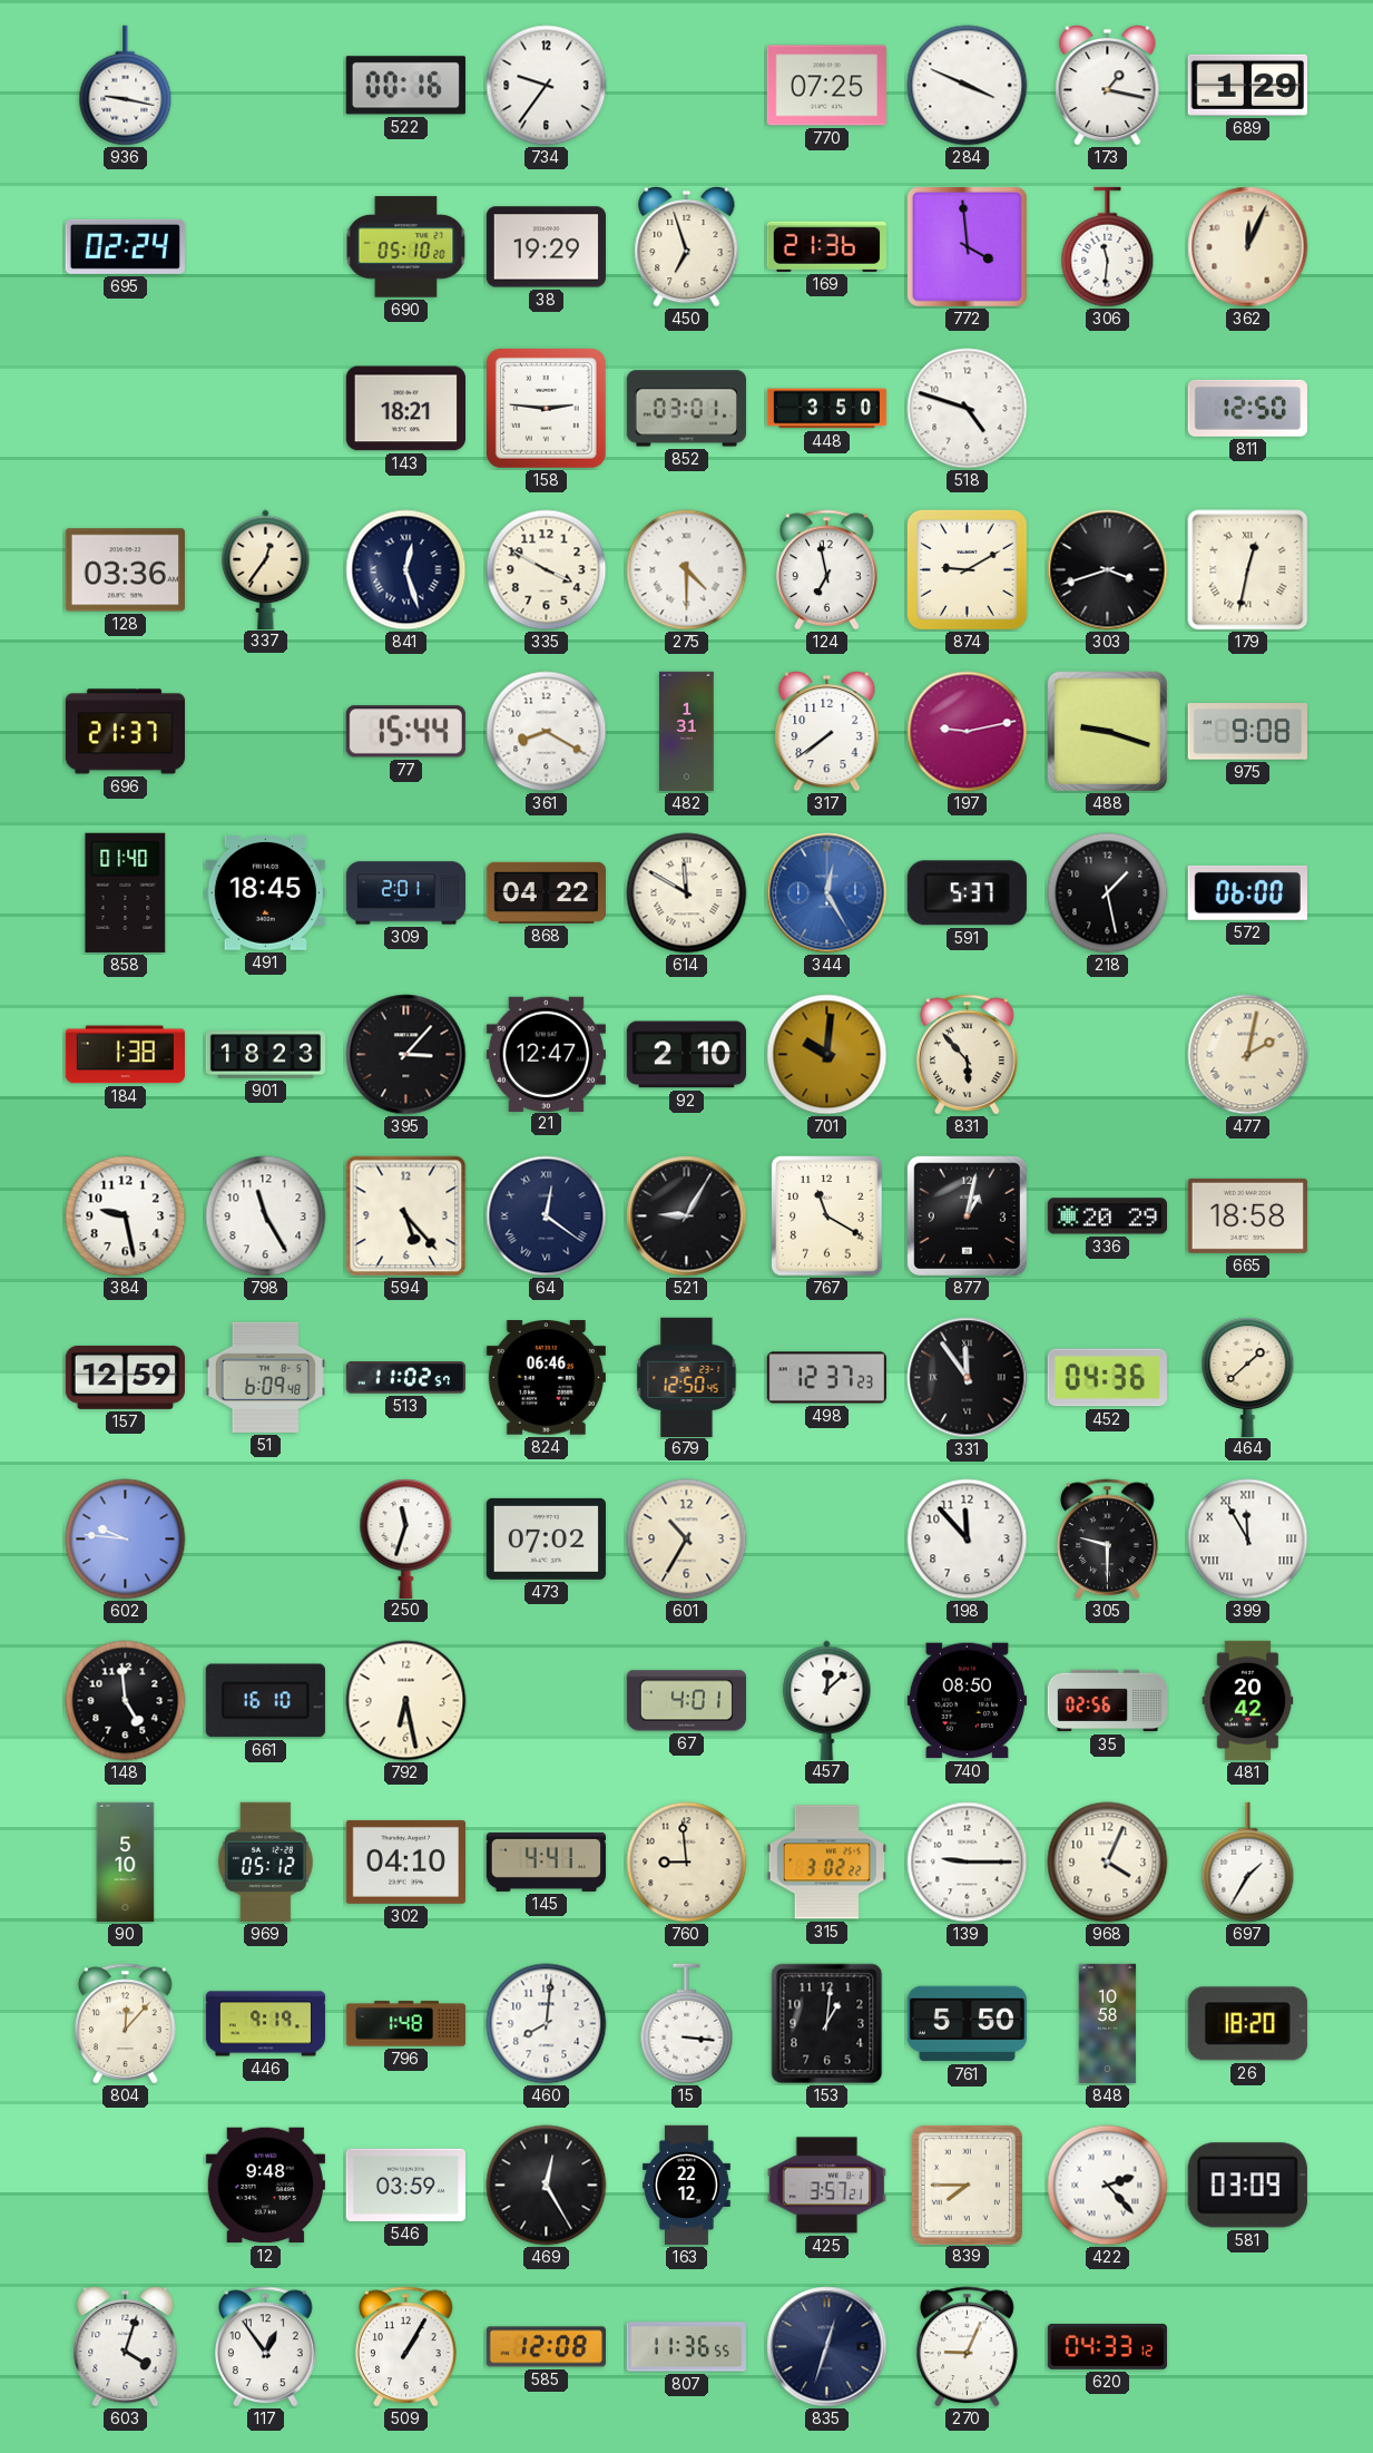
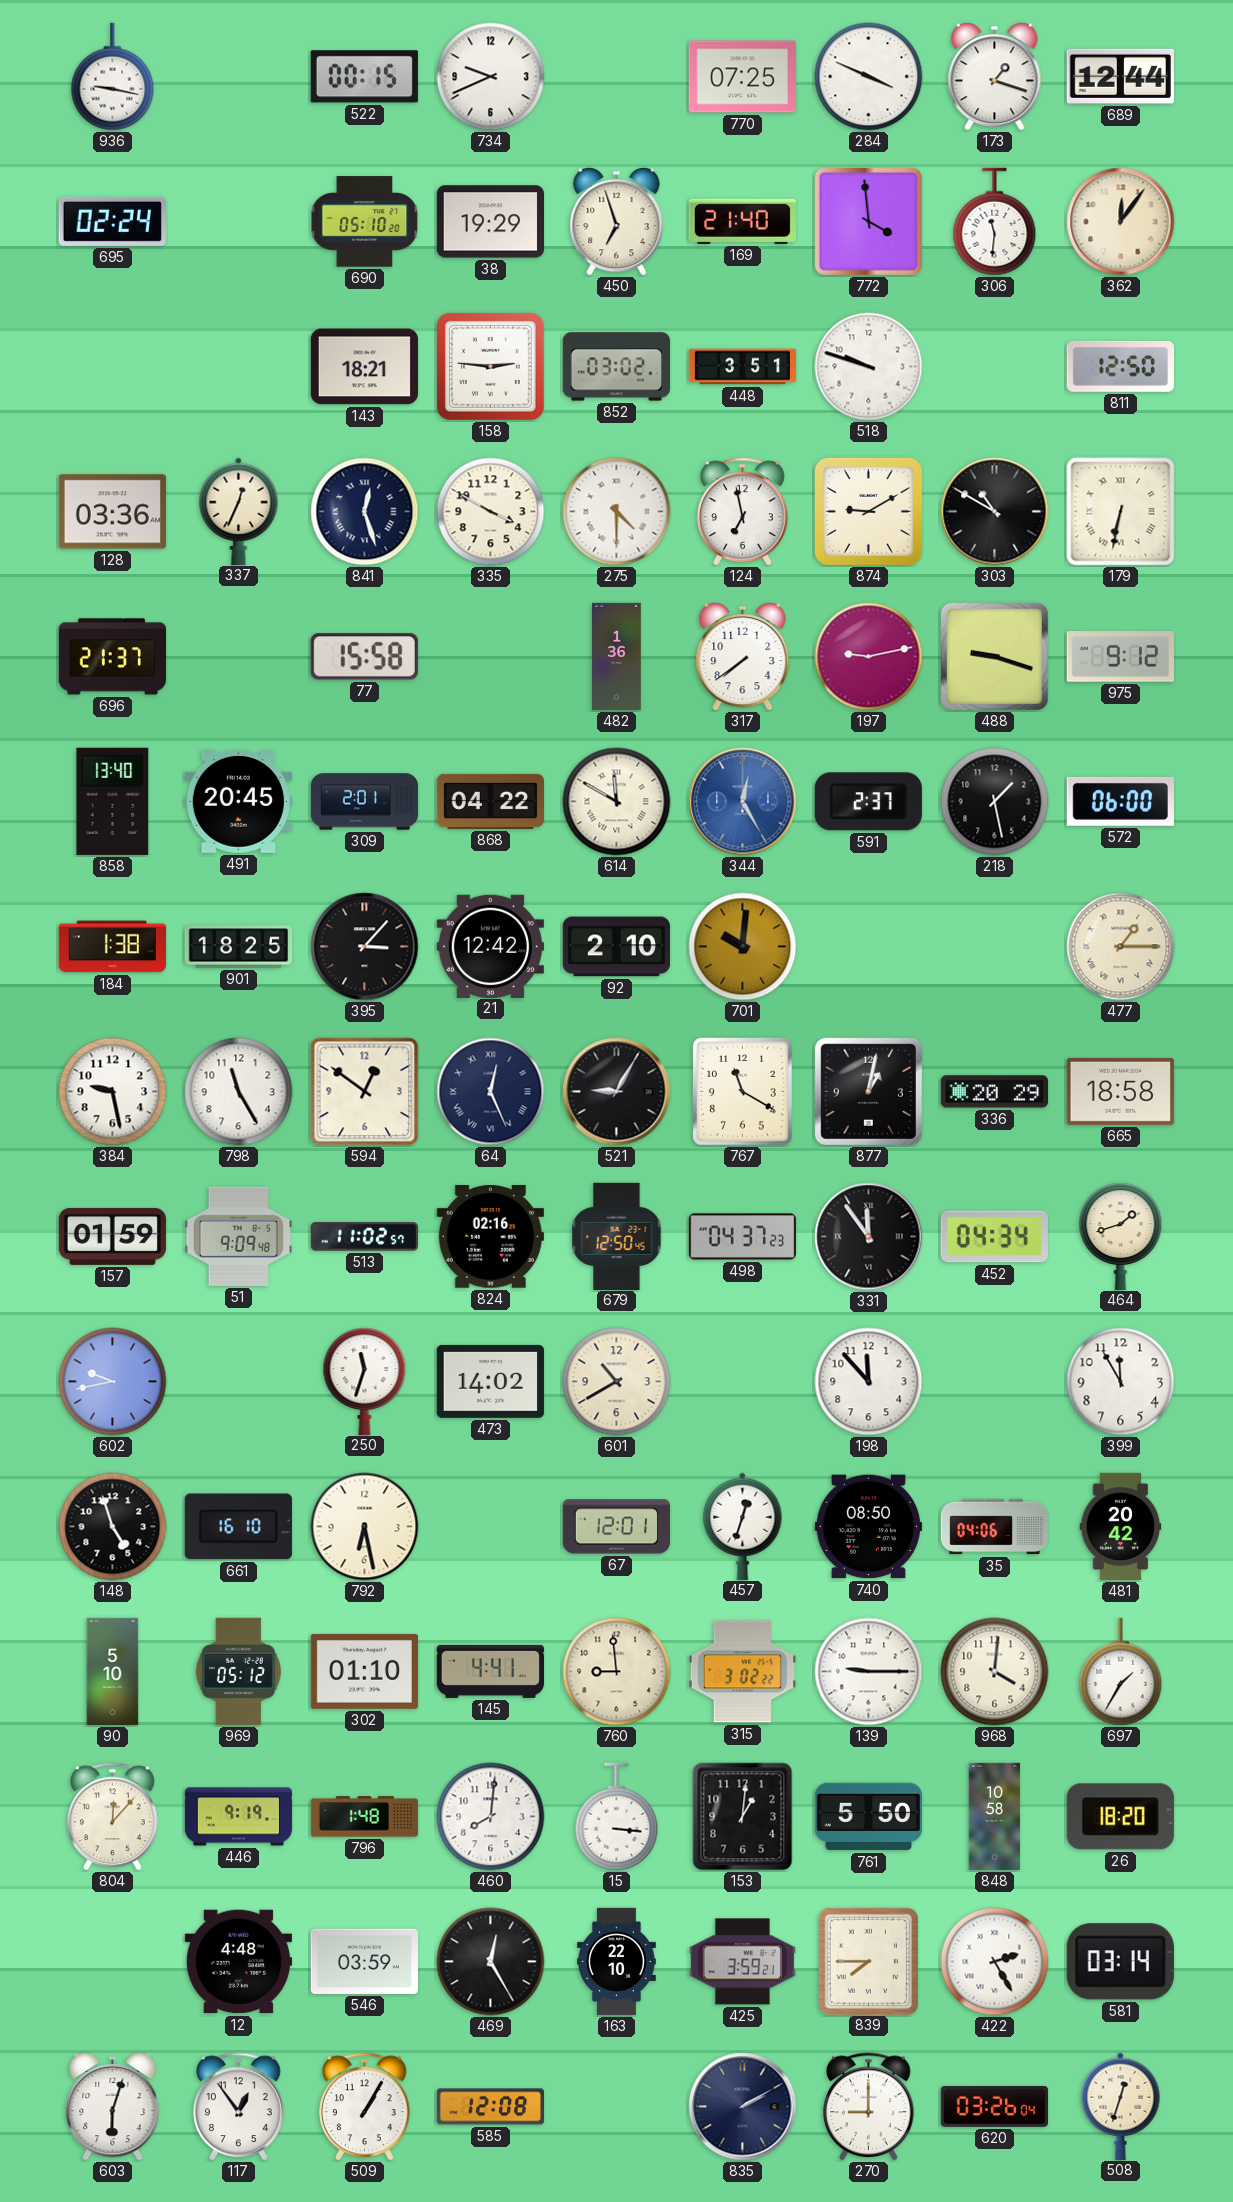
522: 00:16 -> 00:15 (364, 77)
734: 9:36 -> 9:41 (491, 77)
173: 1:17 -> 1:18 (995, 76)
689: 1:29 -> 12:44 (1120, 76)
169: 21:36 -> 21:40 (742, 221)
362: 12:04 -> 12:06 (1121, 222)
852: 03:01 -> 03:02 (616, 367)
448: 3:50 -> 3:51 (743, 367)
518: 4:48 -> 9:48 (869, 367)
337: 12:36 -> 12:34 (239, 511)
303: 3:42 -> 10:50 (995, 512)
179: 12:32 -> 6:32 (1121, 512)
77: 15:44 -> 15:58 (364, 657)
361: 8:20 -> none (547, 732)
482: 1:31 -> 1:36 (617, 657)
975: 9:08 -> 9:12 (1120, 657)
858: 01:40 -> 13:40 (113, 801)
491: 18:45 -> 20:45 (238, 802)
591: 5:37 -> 2:37 (868, 802)
901: 18:23 -> 18:25 (239, 947)
21: 12:47 -> 12:42 (490, 946)
831: 5:53 -> none (968, 1054)
477: 2:02 -> 1:15 (1121, 947)
594: 5:23 -> 12:51 (365, 1092)
64: 12:21 -> 12:26 (491, 1092)
157: 12:59 -> 01:59 (112, 1236)
51: 6:09 -> 9:09 (238, 1236)
824: 06:46 -> 02:16 (490, 1237)
498: 12:37 -> 04:37 (742, 1237)
452: 04:36 -> 04:34 (994, 1237)
464: 1:38 -> 1:42 (1121, 1236)
602: 9:46 -> 9:43 (113, 1382)
473: 07:02 -> 14:02 (490, 1381)
601: 10:35 -> 10:40 (617, 1382)
305: 9:30 -> none (1108, 1538)
399 numerals: Roman -> Arabic (1121, 1382)
148: 4:59 -> 4:57 (113, 1527)
67: 4:01 -> 12:01 (616, 1527)
457: 12:08 -> 12:33 (743, 1526)
35: 02:56 -> 04:06 (995, 1527)
302: 04:10 -> 01:10 (364, 1671)
968: 4:04 -> 4:01 (995, 1672)
12: 9:48 -> 4:48 (238, 1962)
163: 22:12 -> 22:10 (617, 1962)
425: 3:57 -> 3:59 (742, 1962)
422: 2:23 -> 2:25 (995, 1962)
581: 03:09 -> 03:14 (1120, 1962)
603: 4:03 -> 6:03 (113, 2106)
807: 11:36 -> none (686, 2347)
835: 12:33 -> 2:10 (743, 2107)
270: 9:04 -> 9:00 (869, 2106)
620: 04:33 -> 03:26 (994, 2106)
508: none -> 12:33 (1121, 2106)
